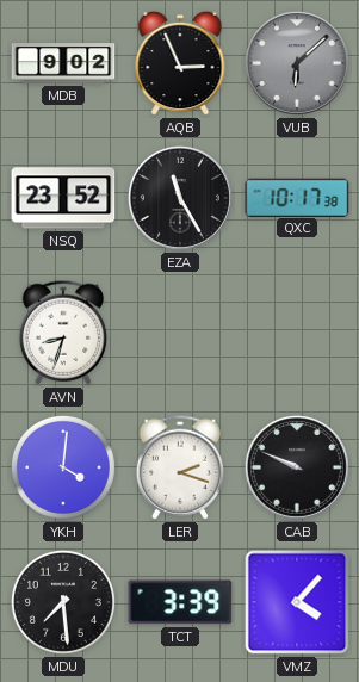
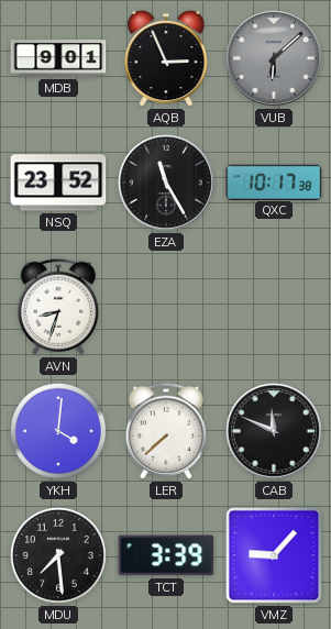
MDB: 9:02 -> 9:01 (58, 58)
LER: 2:18 -> 7:38 (166, 431)
CAB: 9:49 -> 11:49 (274, 431)
VMZ: 4:07 -> 9:07 (274, 555)
